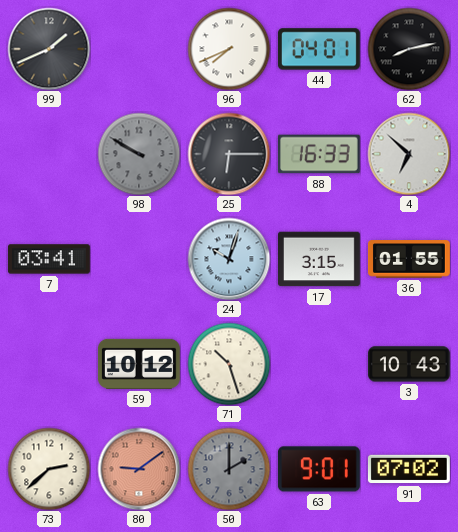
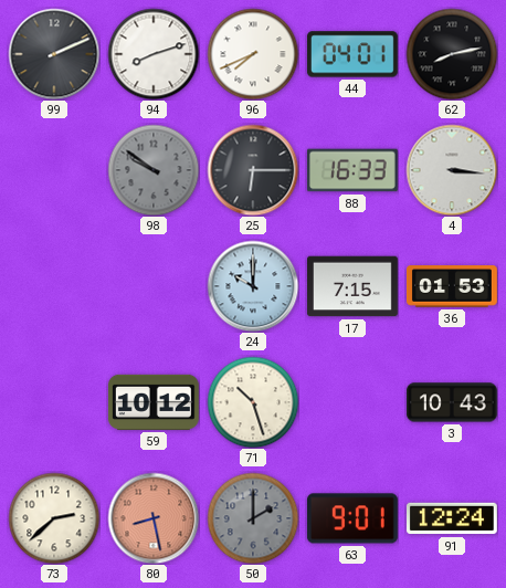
99: 1:41 -> 2:11 (54, 54)
94: none -> 8:12 (154, 54)
98: 9:50 -> 9:51 (154, 170)
4: 6:52 -> 3:16 (452, 170)
7: 03:41 -> none (50, 259)
24: 10:03 -> 10:00 (253, 286)
17: 3:15 -> 7:15 (354, 286)
36: 01:55 -> 01:53 (453, 286)
80: 9:09 -> 8:28 (154, 518)
91: 07:02 -> 12:24 (452, 518)
